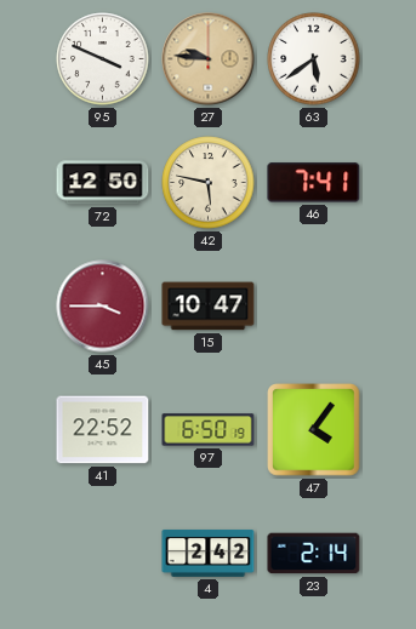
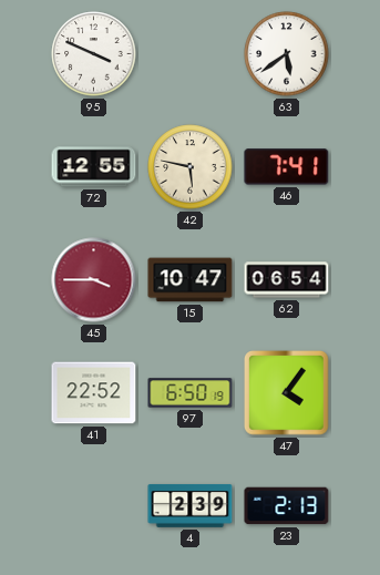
27: 9:46 -> none (209, 59)
72: 12:50 -> 12:55 (94, 167)
62: none -> 06:54 (287, 280)
4: 2:42 -> 2:39 (191, 506)
23: 2:14 -> 2:13 (287, 506)
